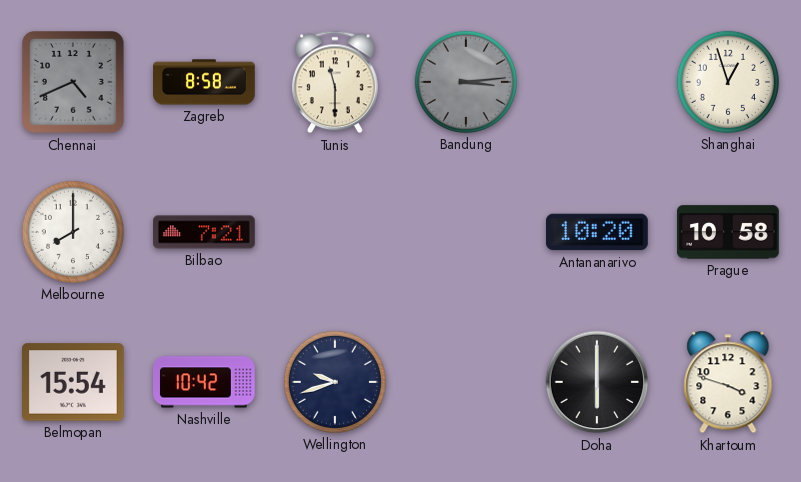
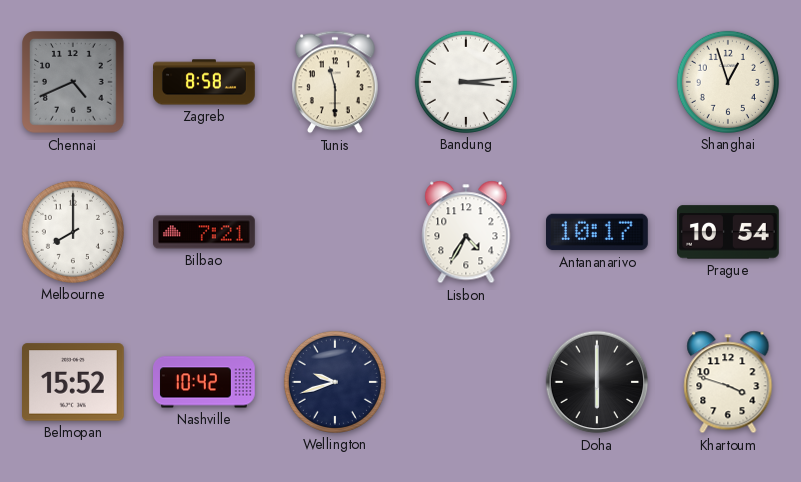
Bandung dial: grey -> white (466, 82)
Lisbon: none -> 4:35 (466, 232)
Antananarivo: 10:20 -> 10:17 (598, 232)
Prague: 10:58 -> 10:54 (729, 232)
Belmopan: 15:54 -> 15:52 (74, 382)
